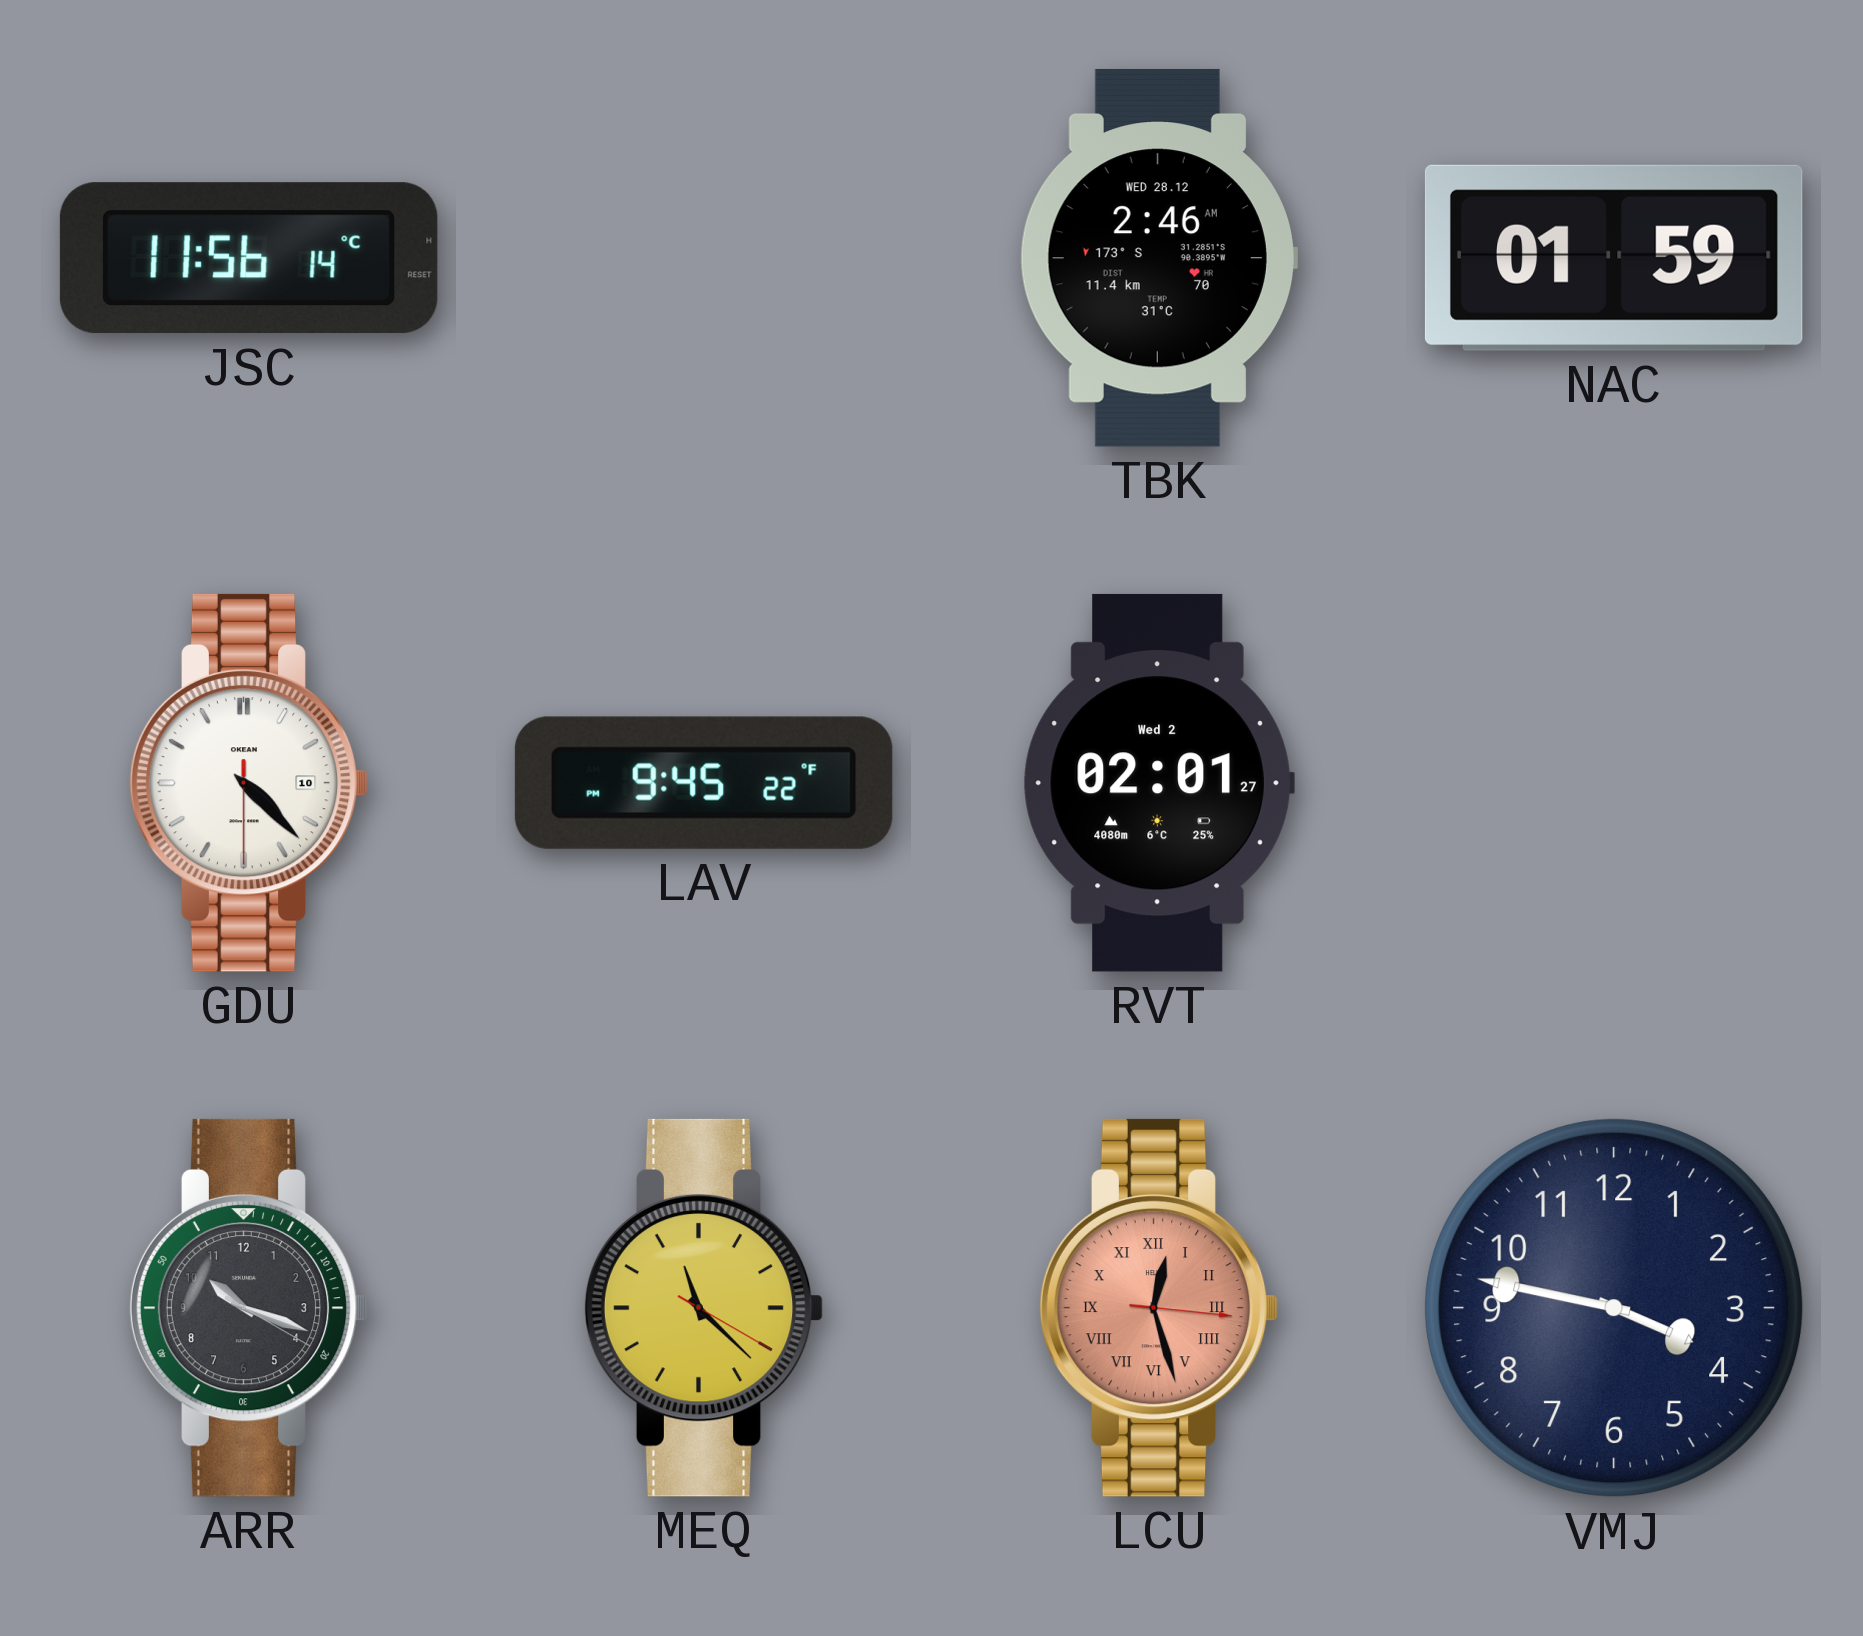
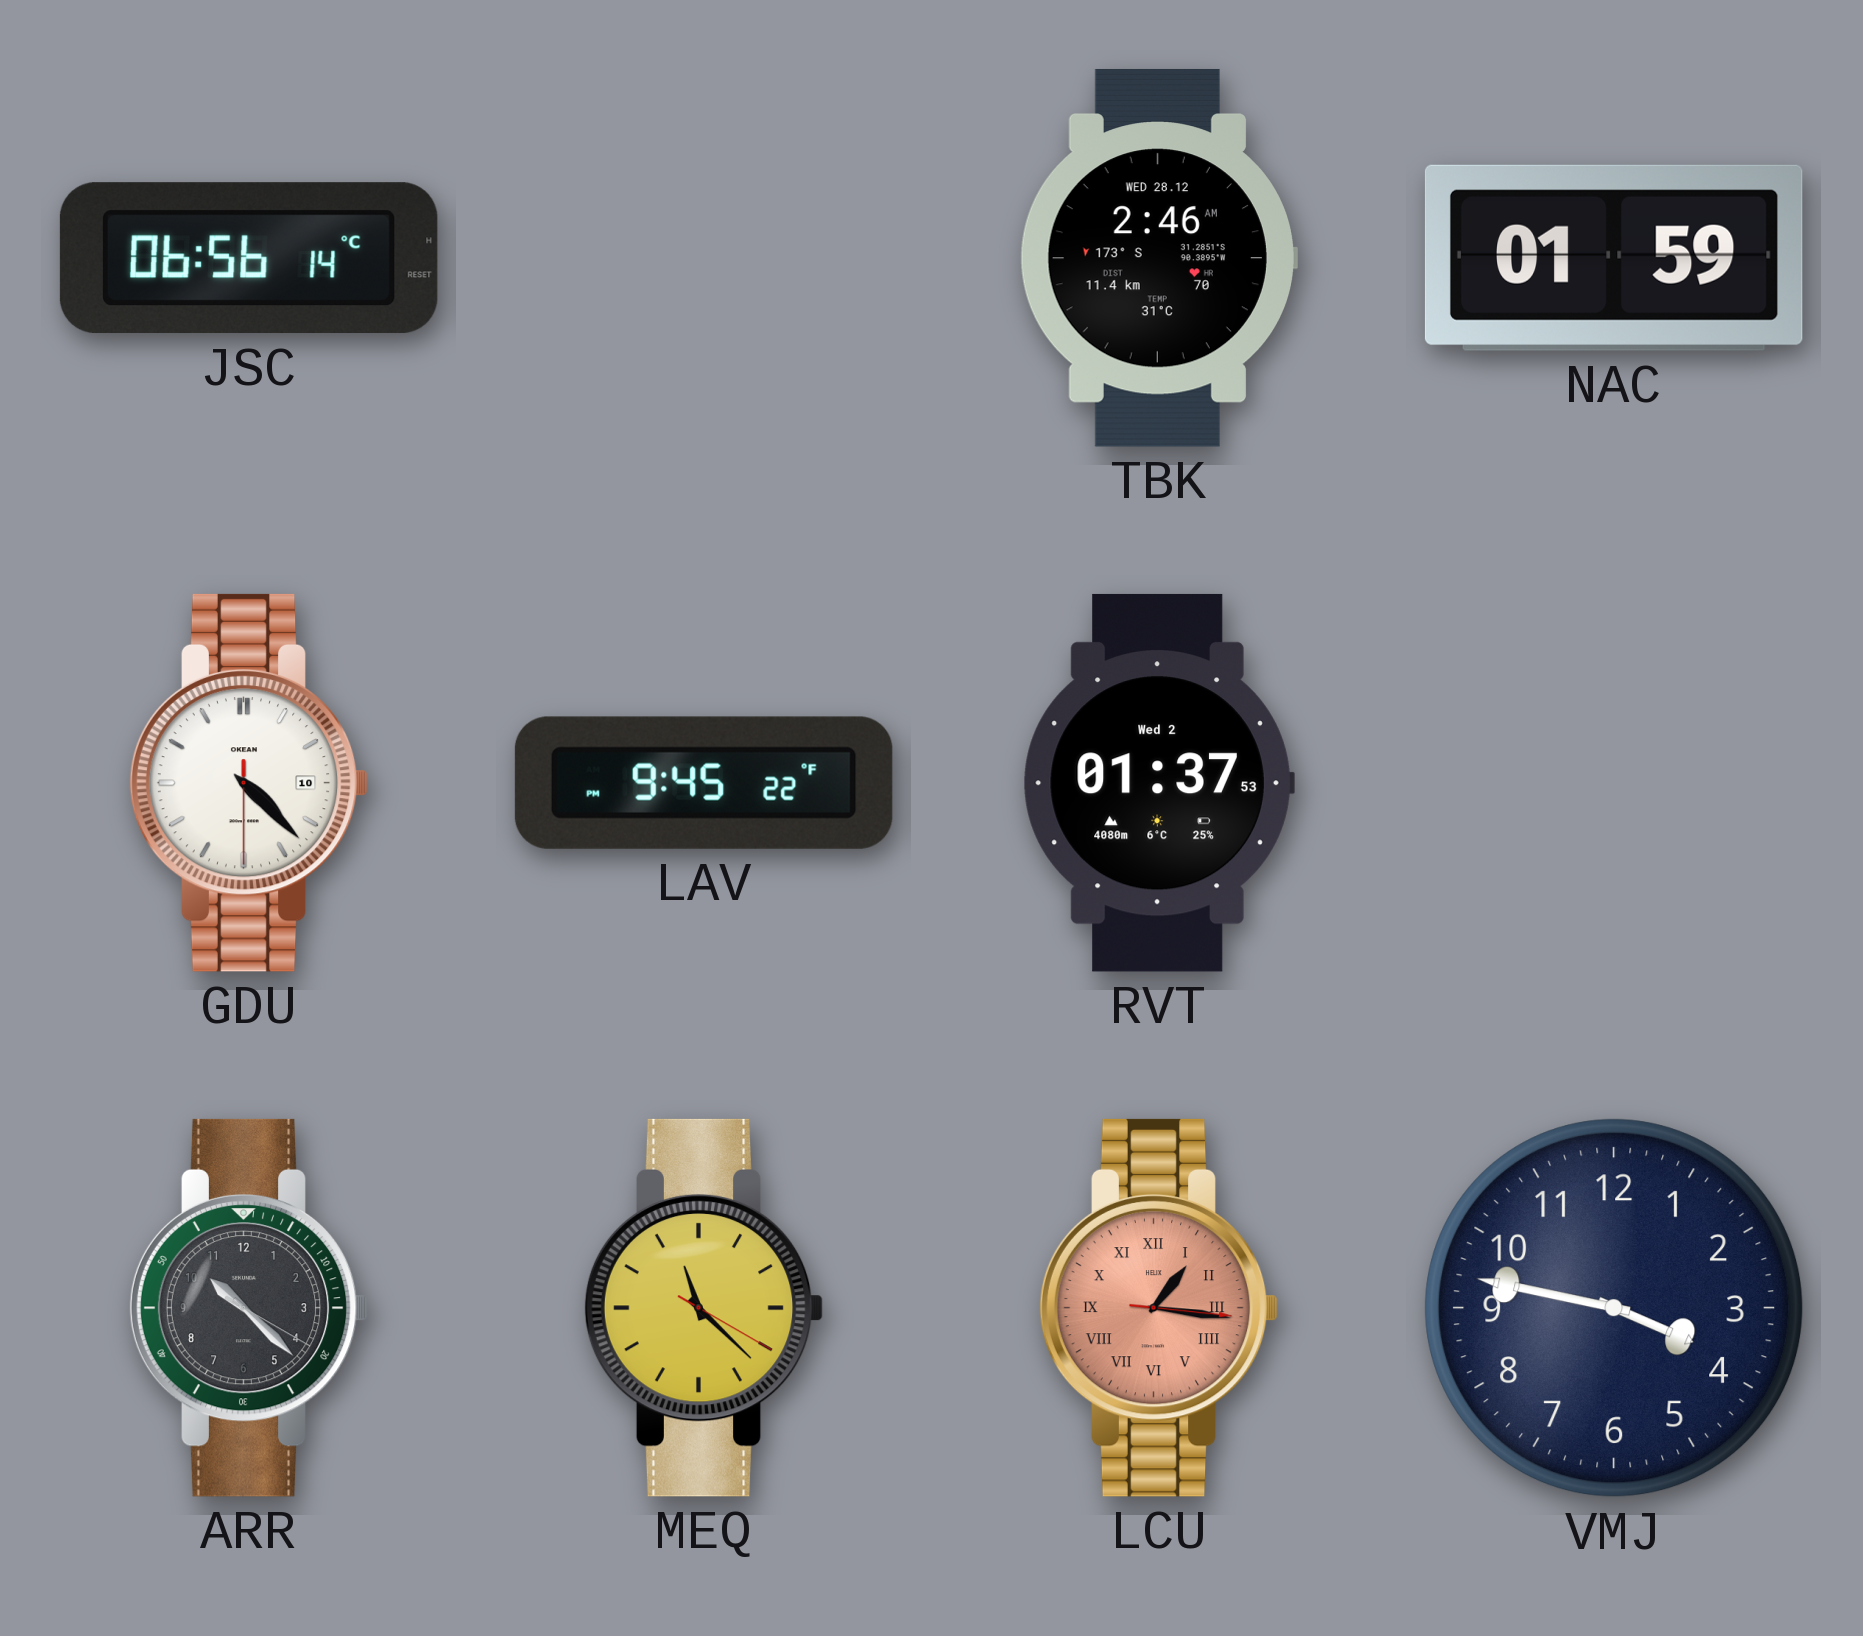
JSC: 11:56 -> 06:56 (249, 258)
RVT: 02:01 -> 01:37 (1159, 783)
ARR: 10:18 -> 10:22 (249, 1308)
LCU: 12:27 -> 1:16 (1159, 1308)
